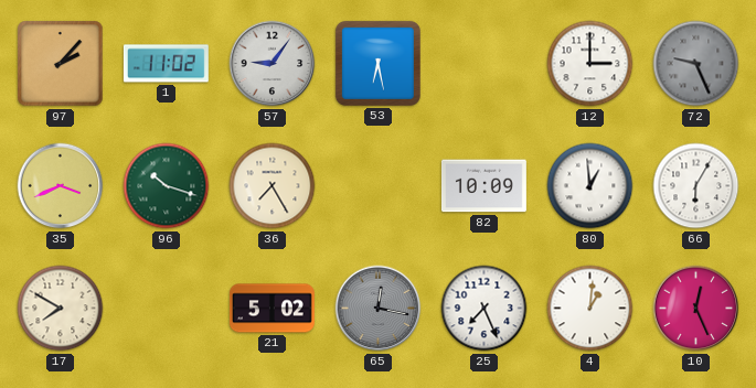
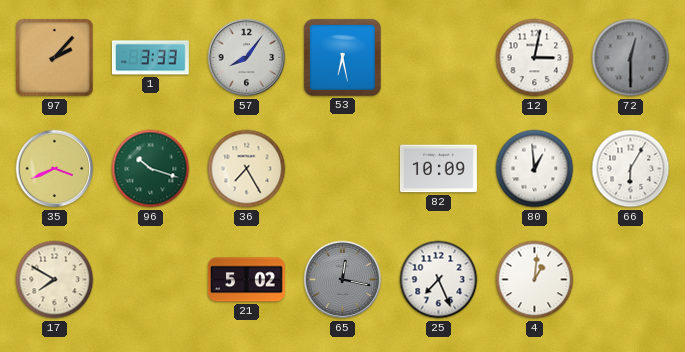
1: 11:02 -> 3:33 (150, 58)
57: 9:06 -> 8:06 (247, 58)
12: 3:00 -> 3:02 (535, 58)
72: 9:26 -> 12:30 (631, 58)
10: 12:26 -> none (696, 309)
